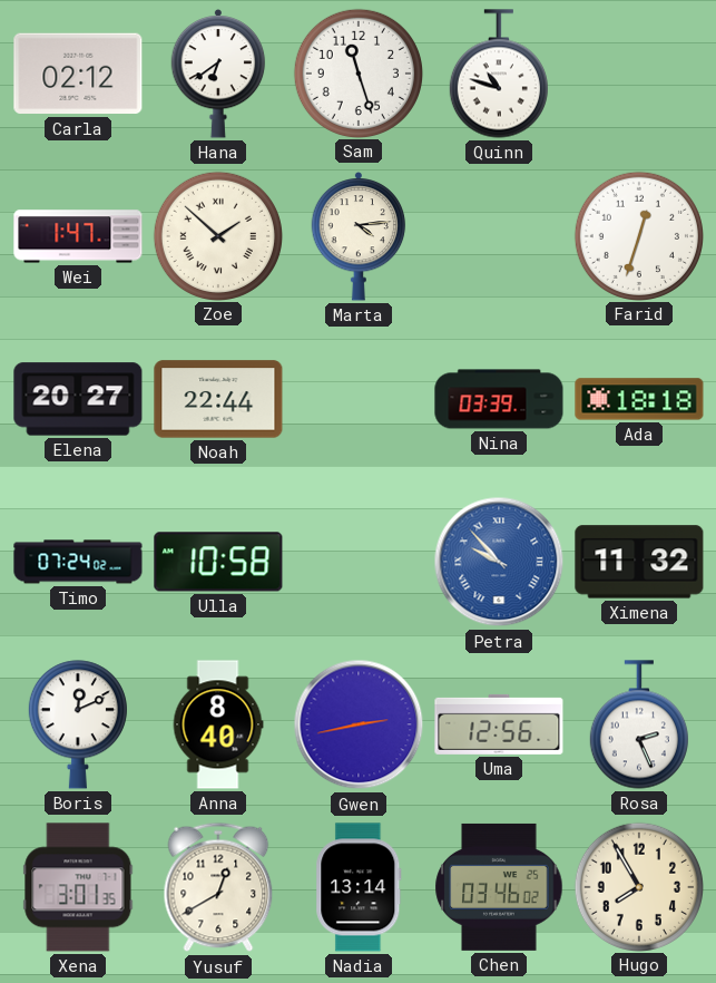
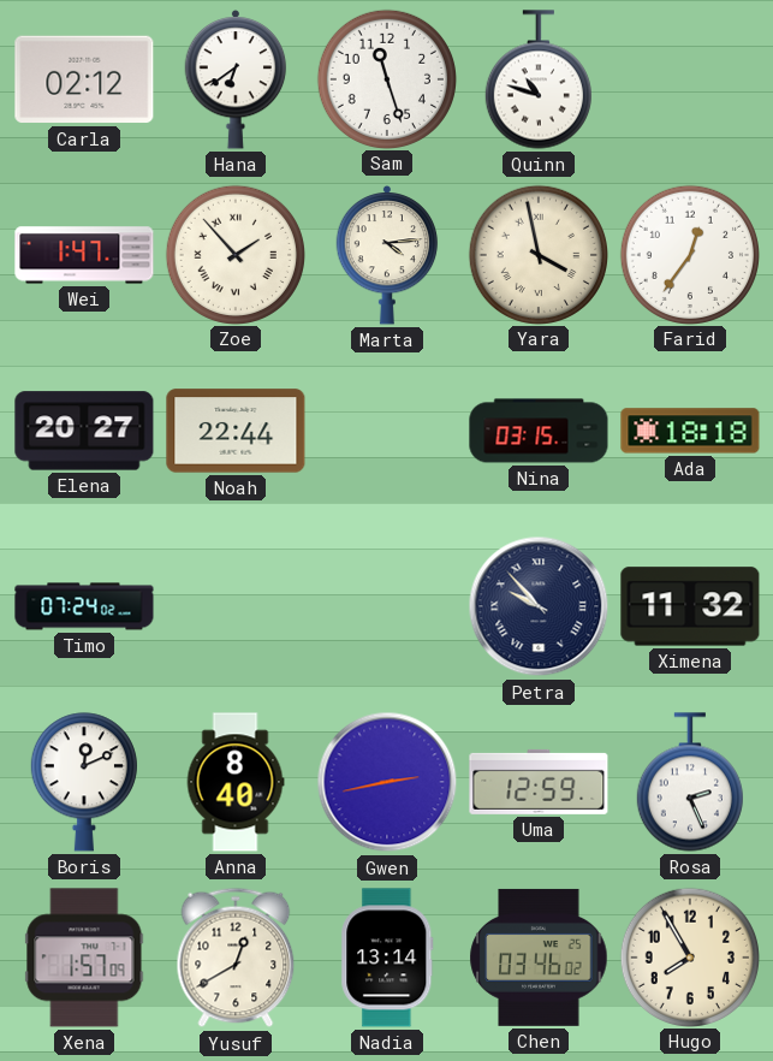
Zoe: 1:52 -> 1:53 (234, 254)
Yara: none -> 3:58 (537, 254)
Farid: 12:33 -> 12:36 (689, 254)
Nina: 03:39 -> 03:15 (539, 431)
Ulla: 10:58 -> none (218, 562)
Petra dial: blue -> navy (539, 606)
Uma: 12:56 -> 12:59 (539, 782)
Xena: 3:01 -> 1:57 (84, 958)
